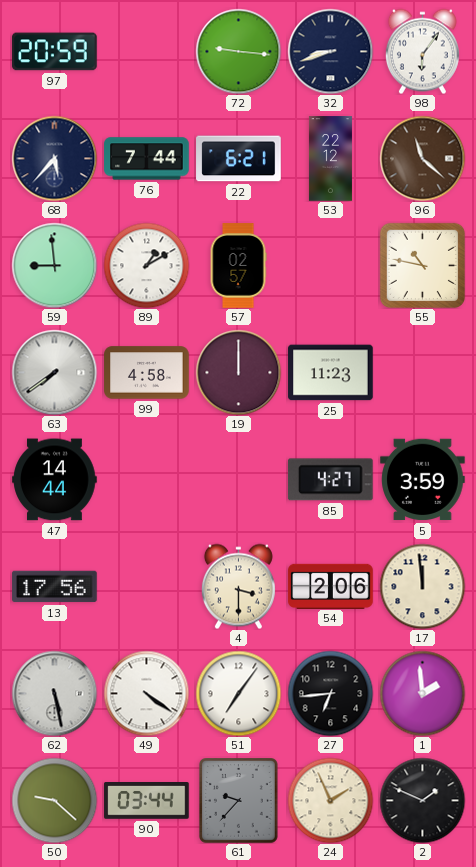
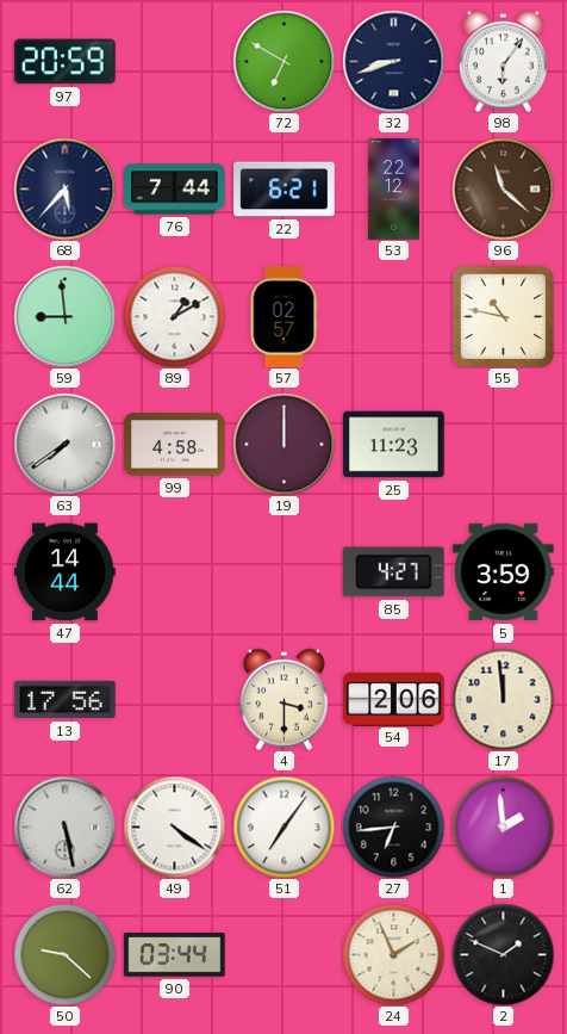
72: 9:16 -> 6:50 (283, 61)
61: 9:37 -> none (238, 801)
